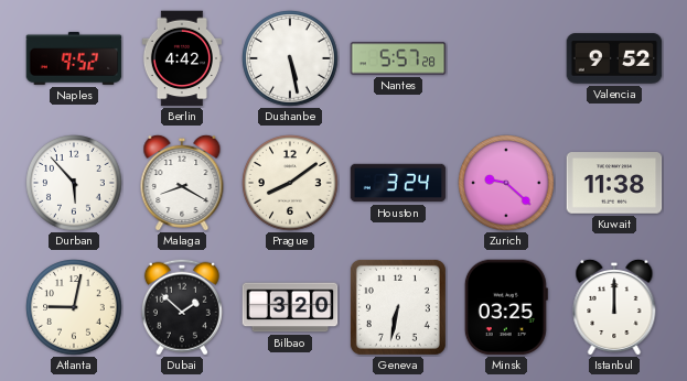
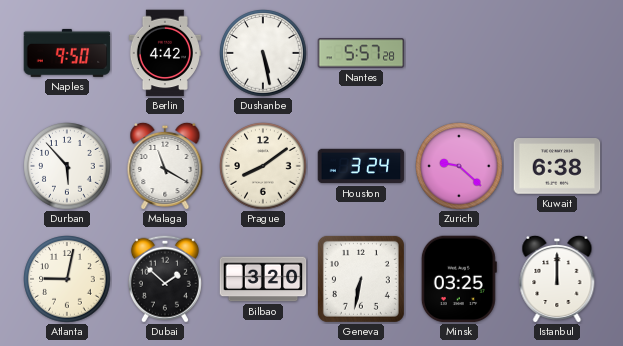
Naples: 9:52 -> 9:50 (67, 53)
Valencia: 9:52 -> none (614, 58)
Malaga: 8:20 -> 11:20 (165, 165)
Kuwait: 11:38 -> 6:38 (557, 166)
